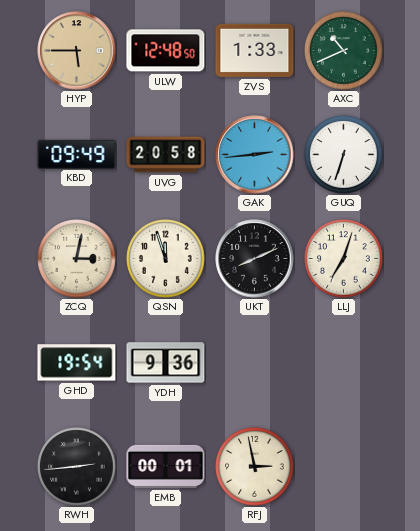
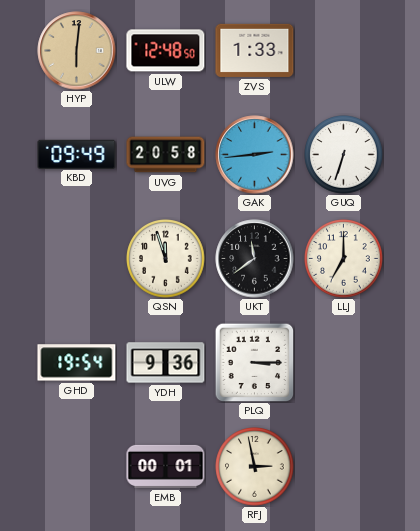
HYP: 5:45 -> 6:01 (77, 51)
AXC: 10:41 -> none (344, 51)
ZCQ: 3:02 -> none (77, 259)
UKT: 8:11 -> 11:39 (255, 259)
LLJ: 7:03 -> 7:00 (344, 259)
PLQ: none -> 3:15 (254, 362)
RWH: 2:44 -> none (77, 467)
